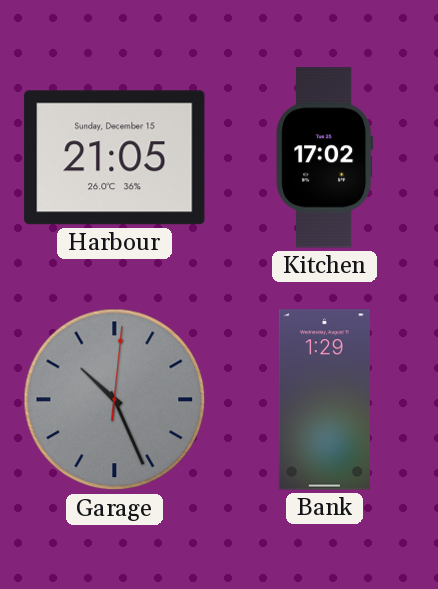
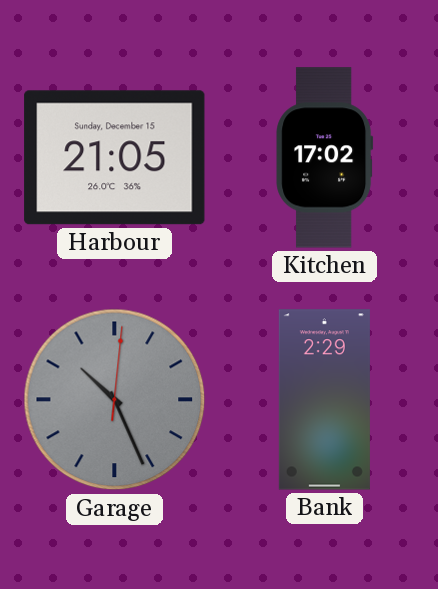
Bank: 1:29 -> 2:29 (324, 400)
